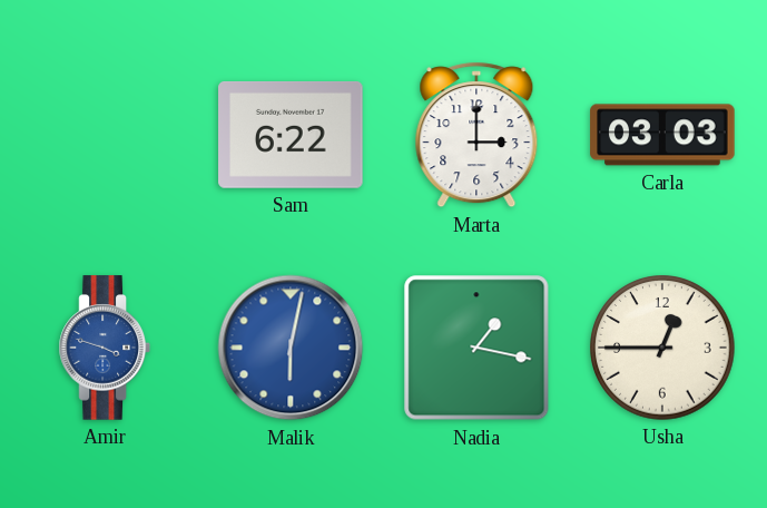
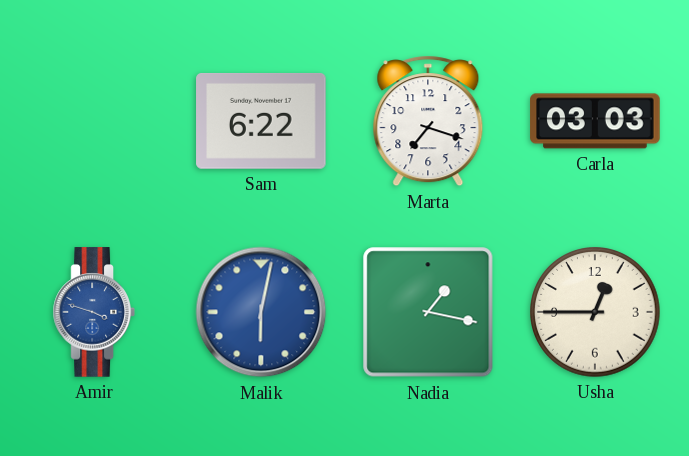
Marta: 3:00 -> 7:18 (428, 121)
